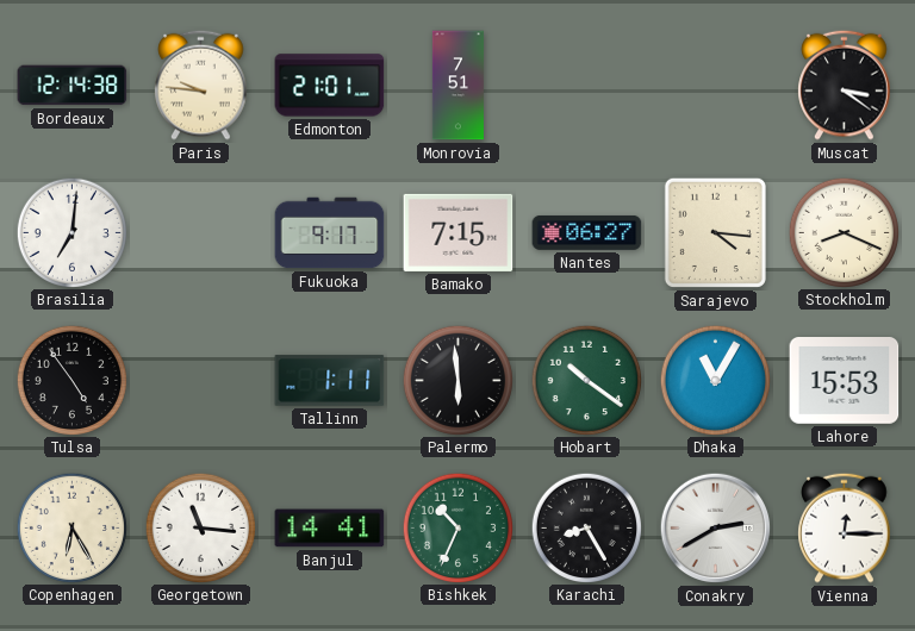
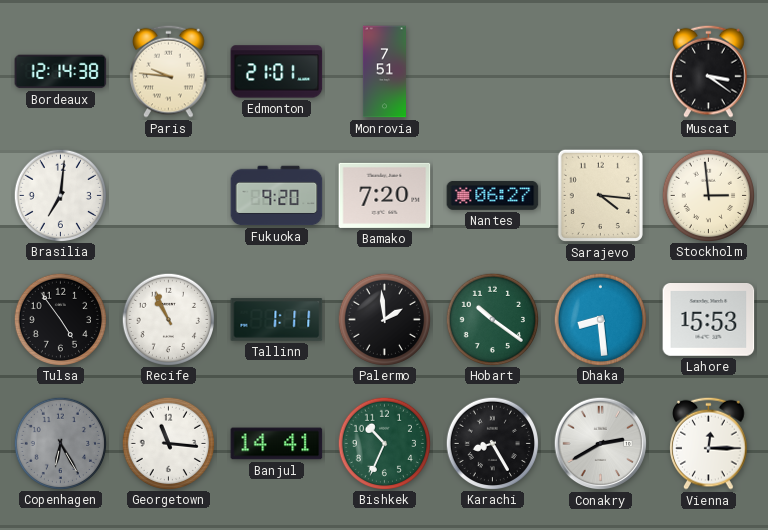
Fukuoka: 9:17 -> 9:20 (277, 196)
Bamako: 7:15 -> 7:20 (385, 195)
Stockholm: 8:19 -> 2:59 (708, 195)
Recife: none -> 10:56 (168, 319)
Palermo: 5:59 -> 1:59 (384, 319)
Dhaka: 11:05 -> 8:29 (600, 319)
Copenhagen dial: cream -> grey (60, 443)
